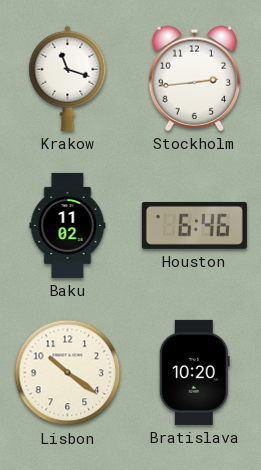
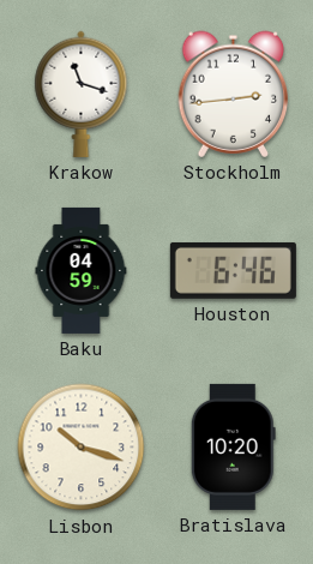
Baku: 11:02 -> 04:59 (82, 270)
Lisbon: 10:21 -> 10:18 (82, 448)
